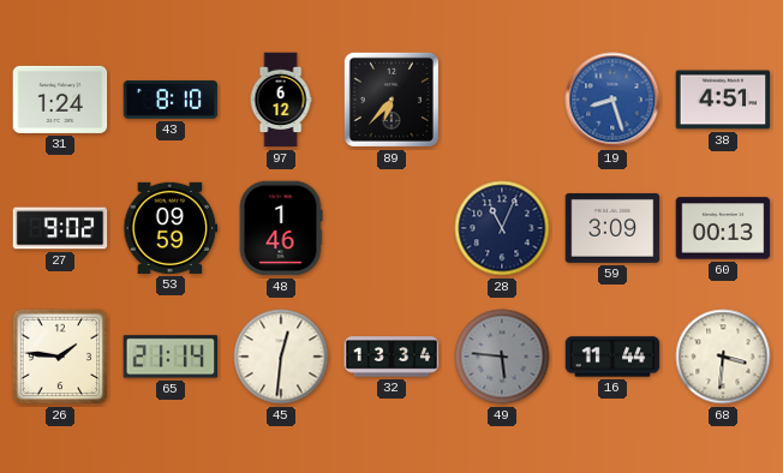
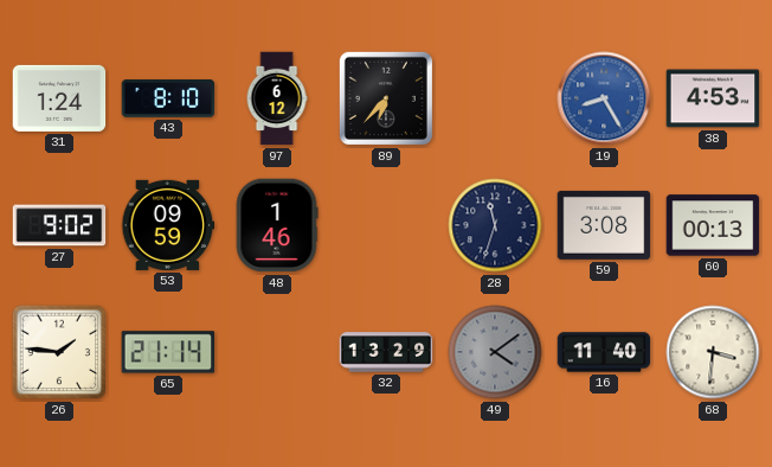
19: 8:27 -> 8:25 (604, 98)
38: 4:51 -> 4:53 (713, 98)
28: 11:04 -> 11:33 (495, 225)
59: 3:09 -> 3:08 (604, 225)
45: 12:31 -> none (281, 357)
32: 13:34 -> 13:29 (386, 352)
49: 5:46 -> 4:09 (495, 352)
16: 11:44 -> 11:40 (604, 352)
